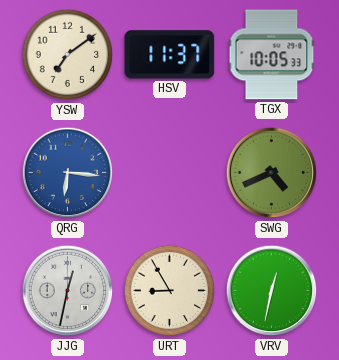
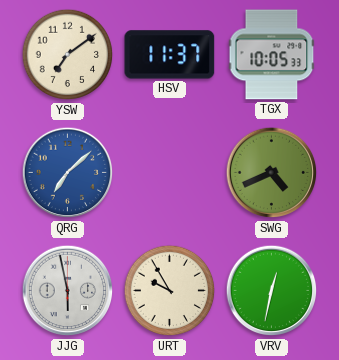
QRG: 6:16 -> 7:08 (68, 173)
JJG: 12:32 -> 5:58 (68, 291)
URT: 8:55 -> 9:55 (170, 291)
